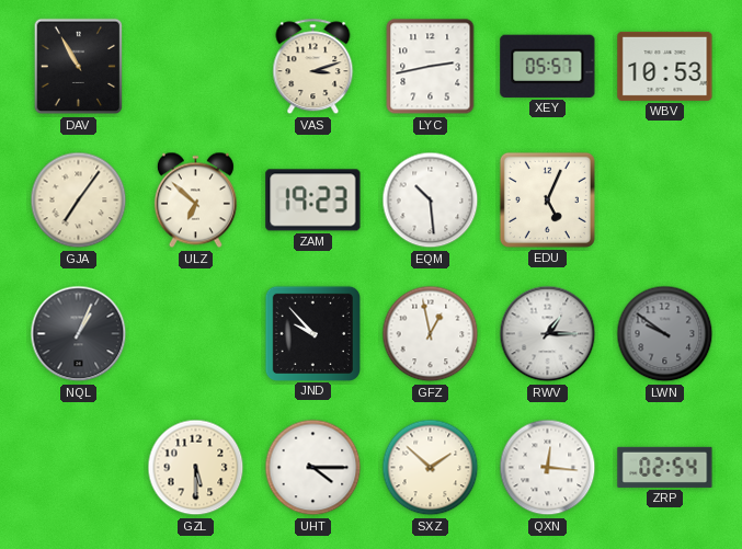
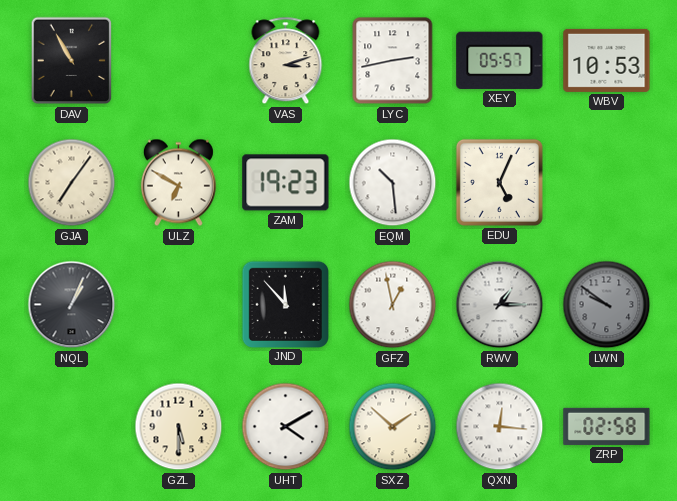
ULZ: 6:52 -> 6:50 (178, 183)
JND: 9:53 -> 11:53 (285, 304)
UHT: 4:15 -> 4:10 (286, 427)
ZRP: 02:54 -> 02:58 (607, 426)
